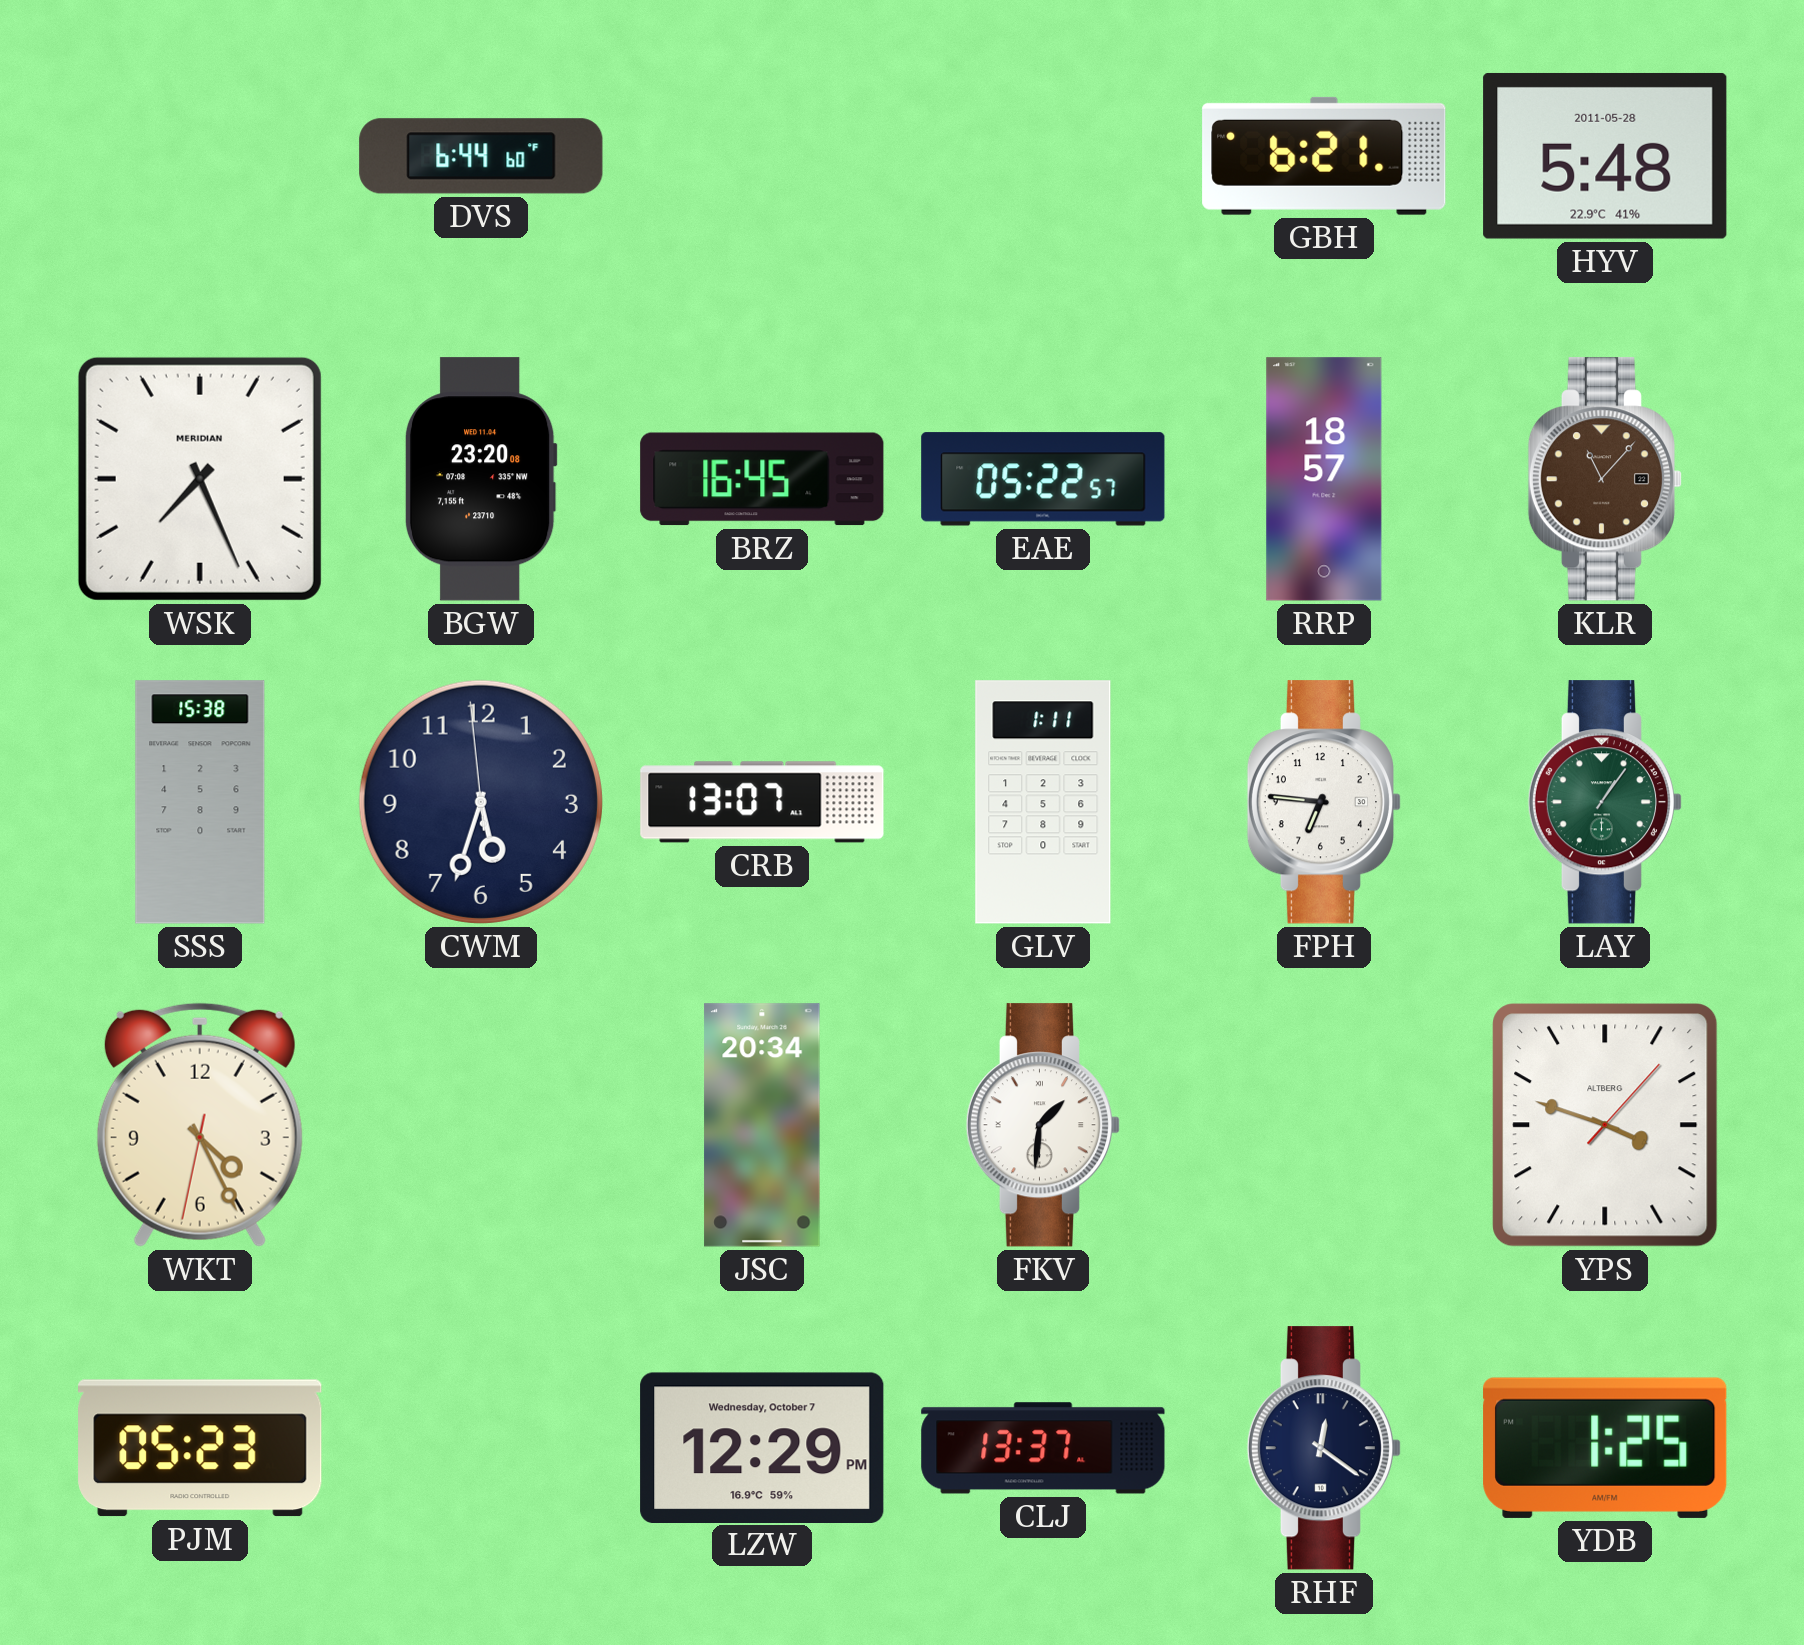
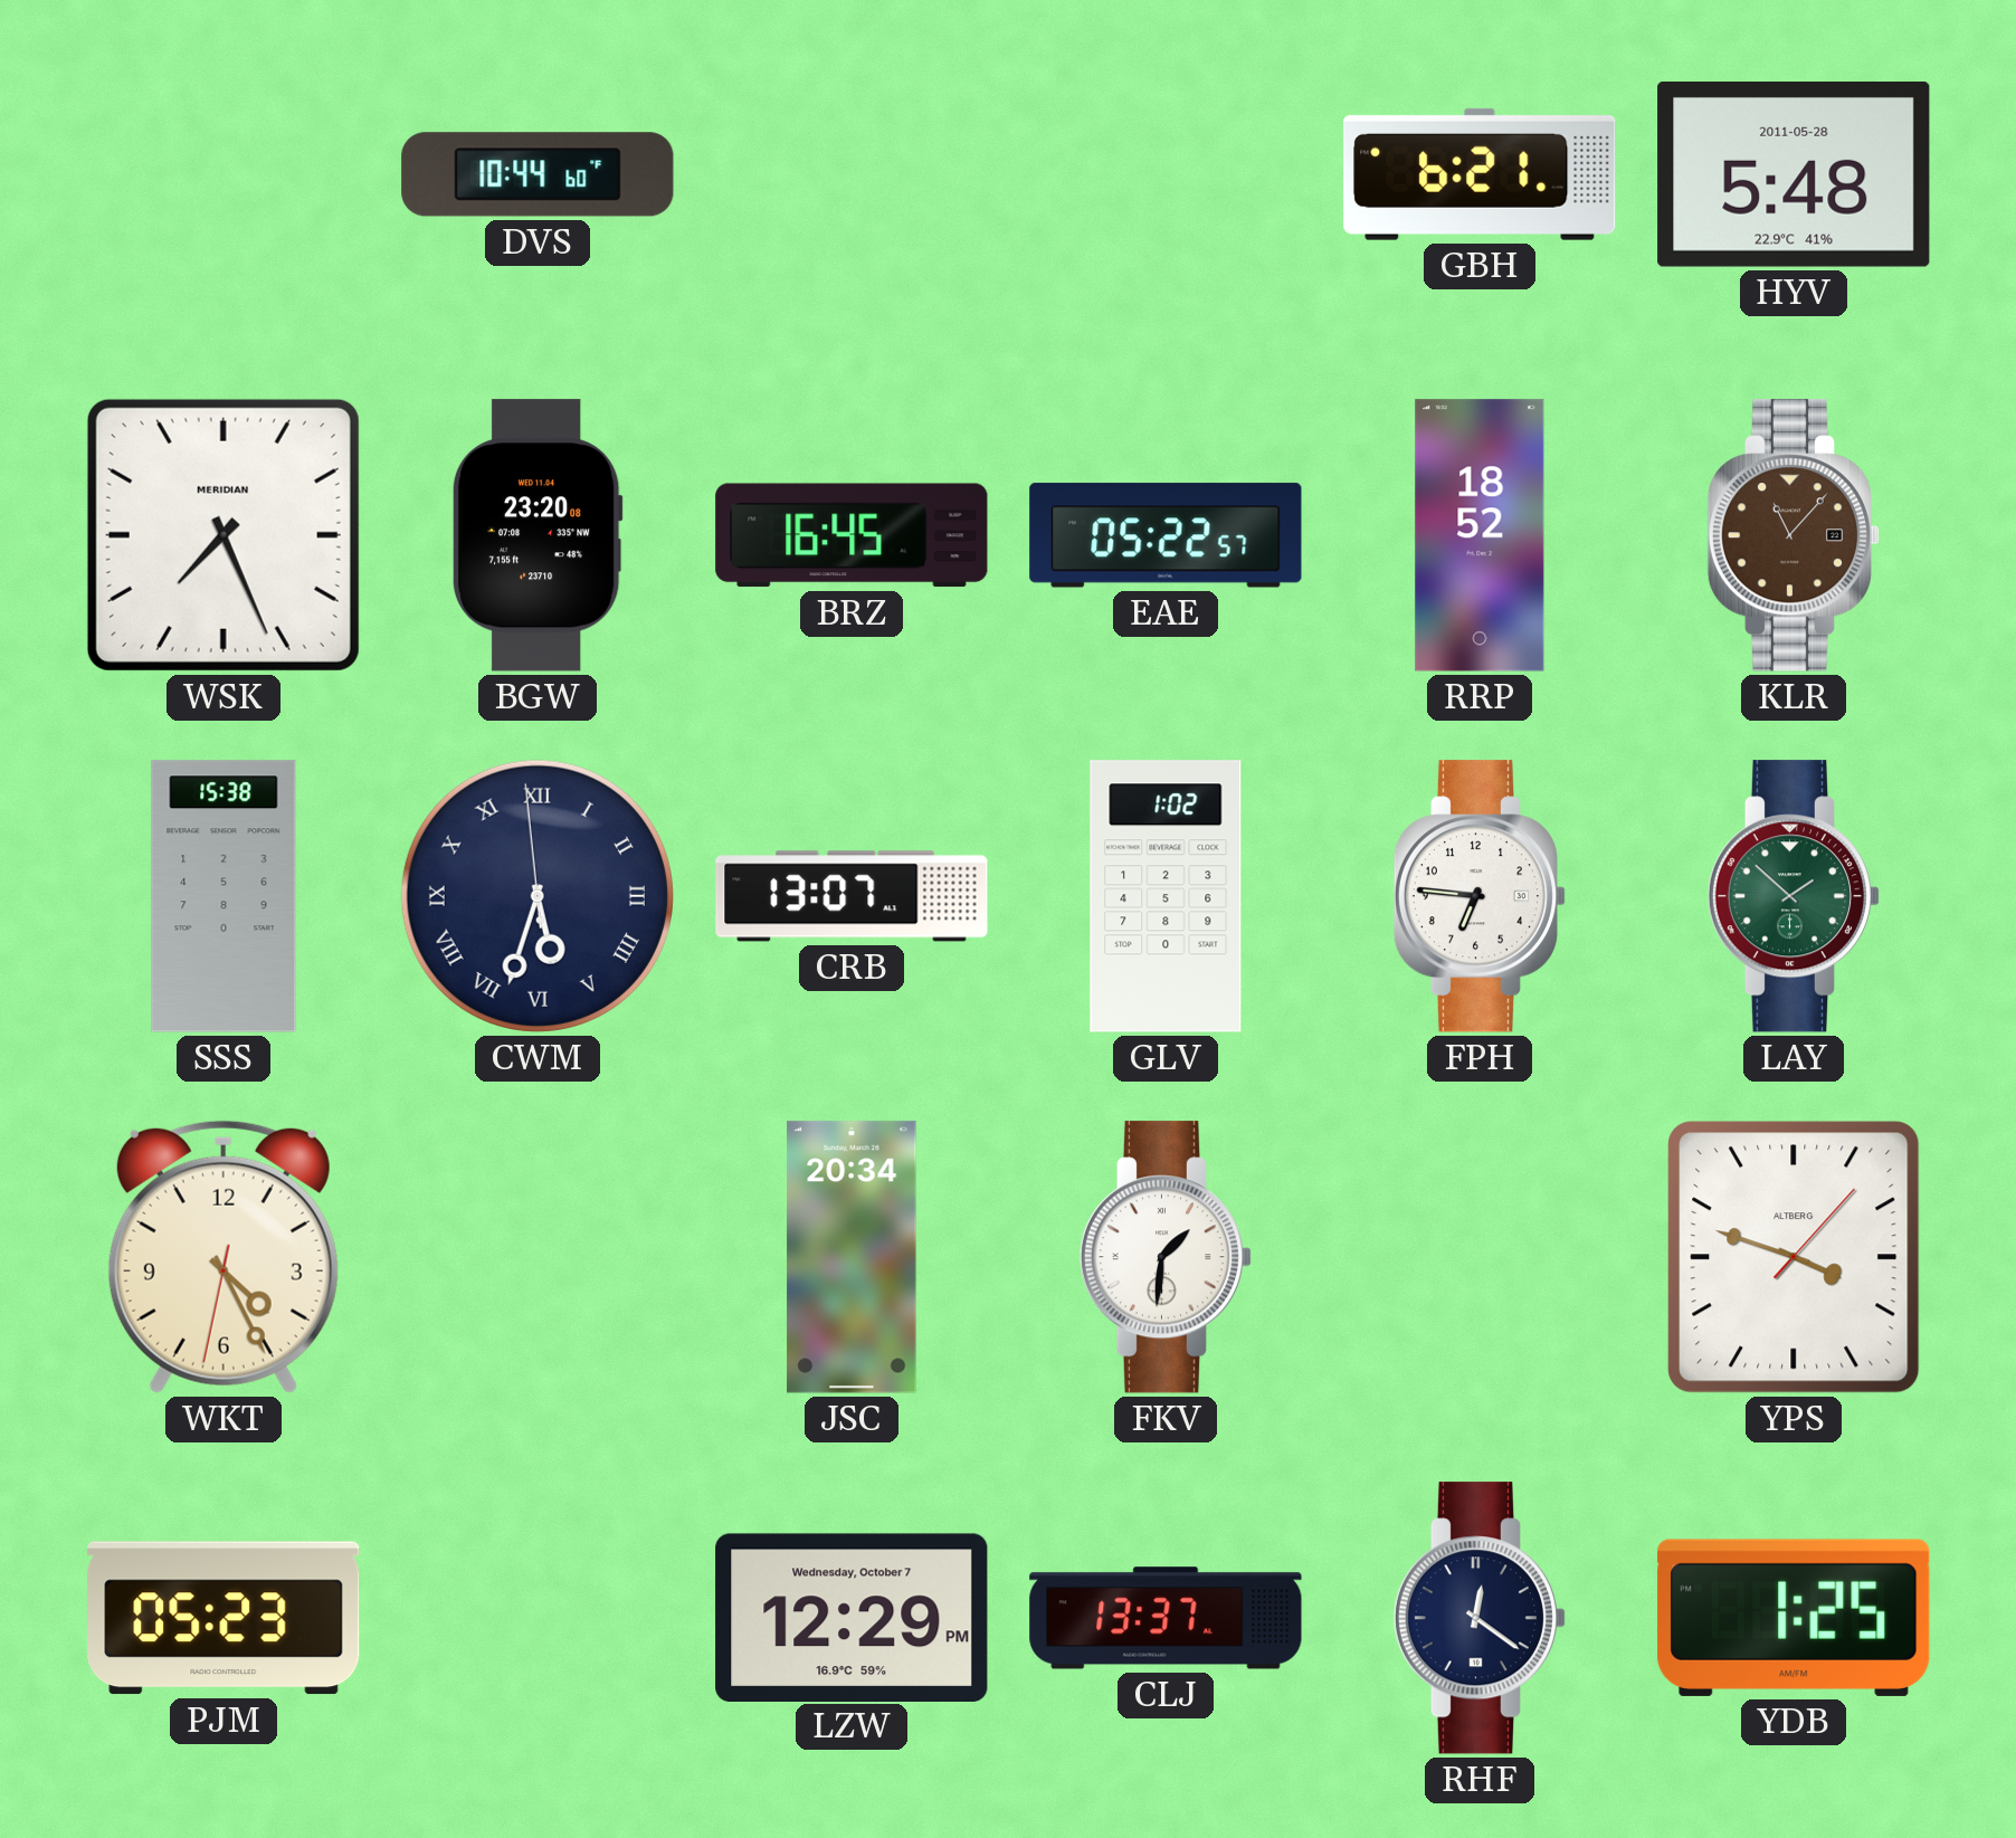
DVS: 6:44 -> 10:44 (538, 174)
RRP: 18:57 -> 18:52 (1480, 535)
CWM numerals: Arabic -> Roman (538, 896)
GLV: 1:11 -> 1:02 (1166, 896)
LAY: 1:06 -> 1:52 (1794, 896)
